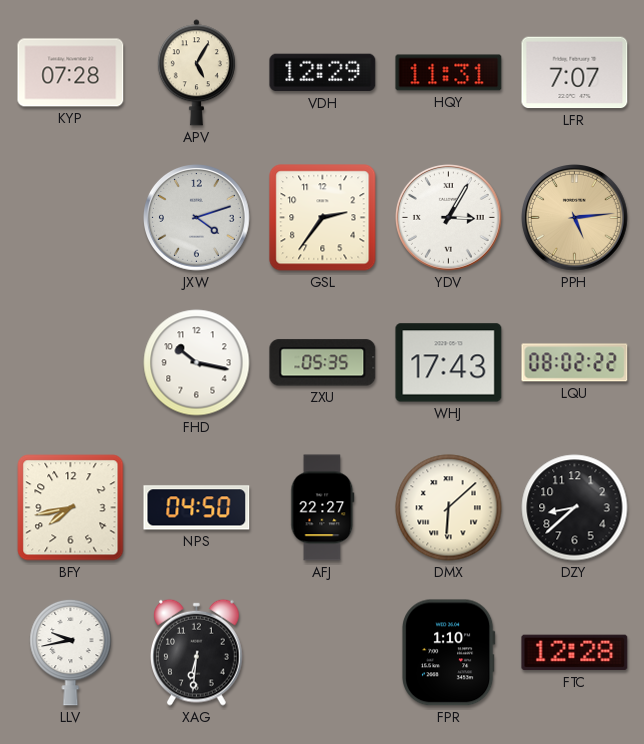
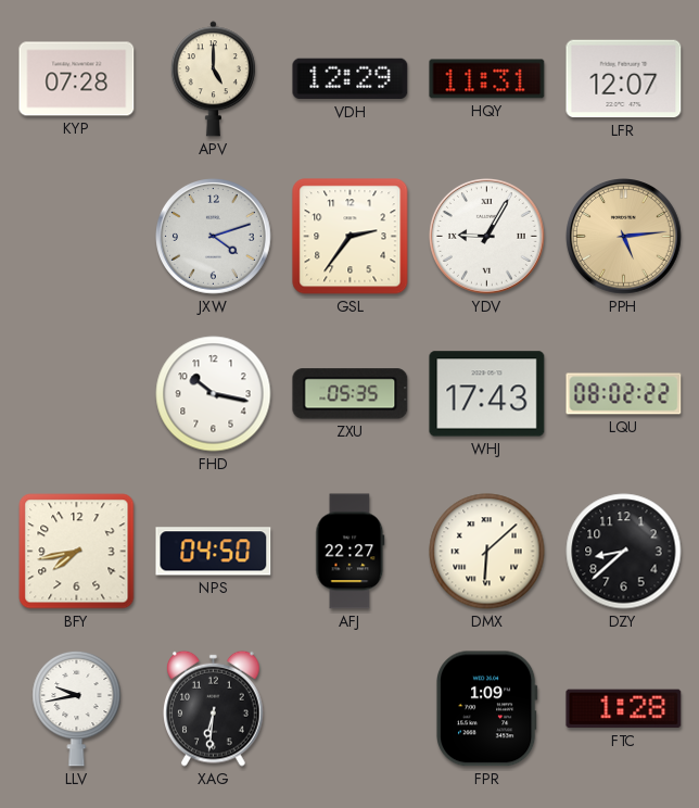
APV: 5:05 -> 5:00 (213, 79)
LFR: 7:07 -> 12:07 (624, 79)
YDV: 3:05 -> 9:05 (487, 237)
FPR: 1:10 -> 1:09 (486, 709)
FTC: 12:28 -> 1:28 (624, 709)
